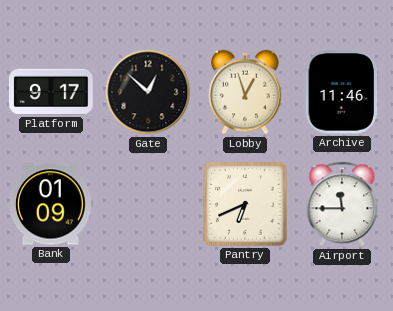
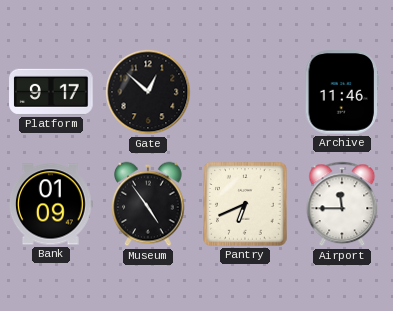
Lobby: 12:57 -> none (245, 92)
Museum: none -> 4:54 (148, 204)
